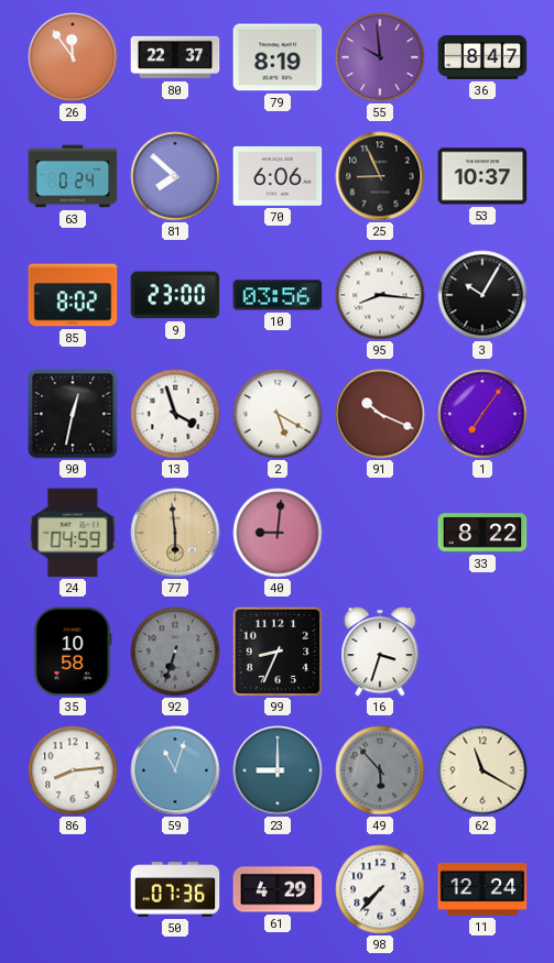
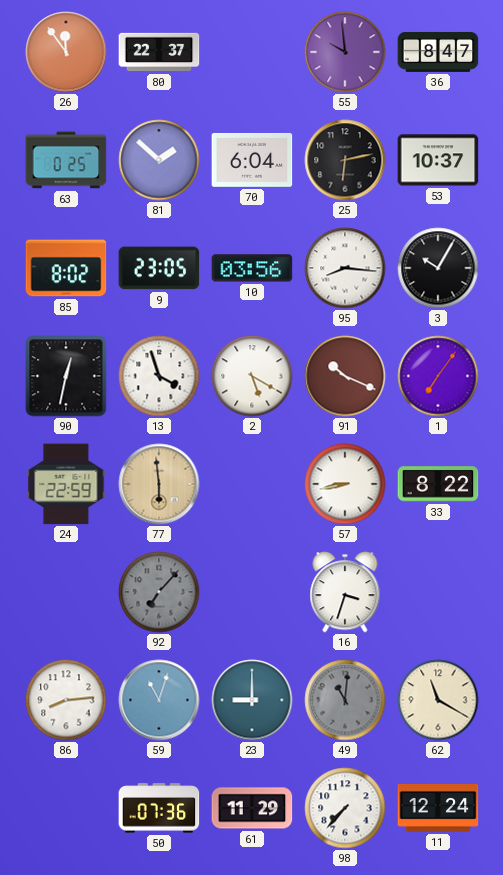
79: 8:19 -> none (278, 57)
63: 0:24 -> 0:25 (66, 160)
81: 7:52 -> 1:52 (159, 160)
70: 6:06 -> 6:04 (252, 160)
25: 8:56 -> 6:13 (345, 160)
9: 23:00 -> 23:05 (159, 268)
24: 04:59 -> 22:59 (66, 484)
40: 9:01 -> none (278, 533)
57: none -> 8:43 (345, 484)
35: 10:58 -> none (73, 652)
92: 6:33 -> 7:07 (159, 592)
99: 8:34 -> none (278, 652)
49: 5:53 -> 11:01 (345, 700)
61: 4:29 -> 11:29 (252, 808)
